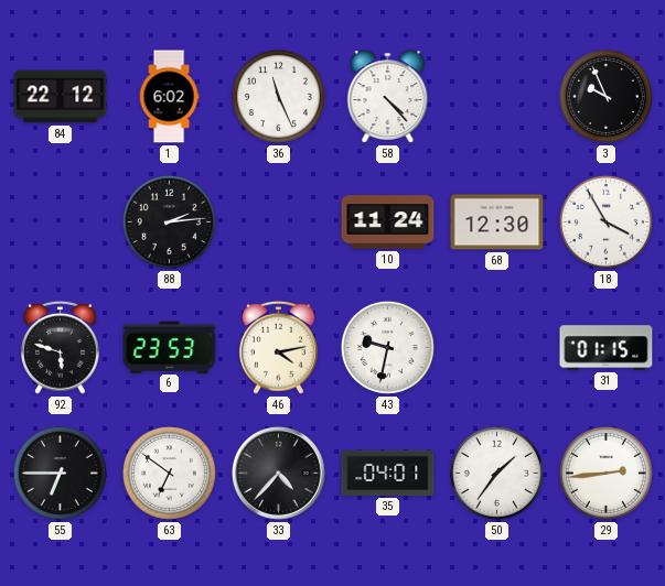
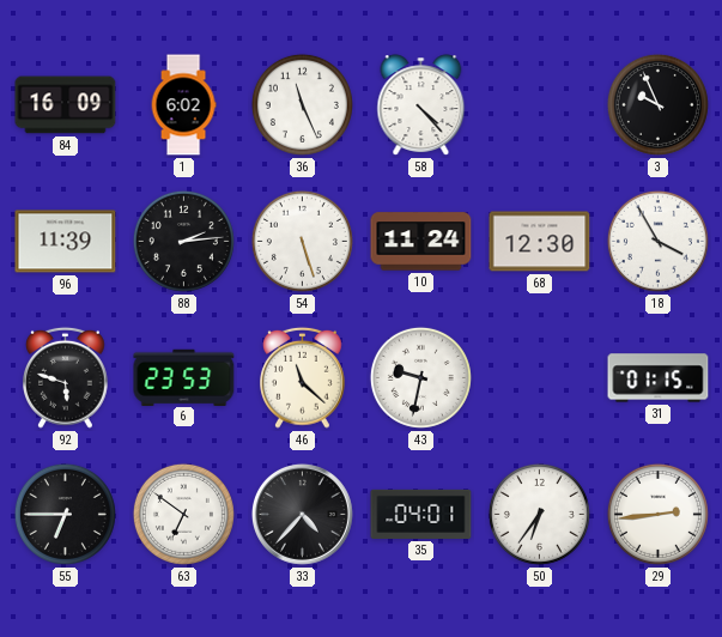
84: 22:12 -> 16:09 (66, 105)
96: none -> 11:39 (66, 242)
54: none -> 5:27 (302, 241)
46: 4:13 -> 11:22 (303, 377)
50: 1:36 -> 6:36 (539, 514)
